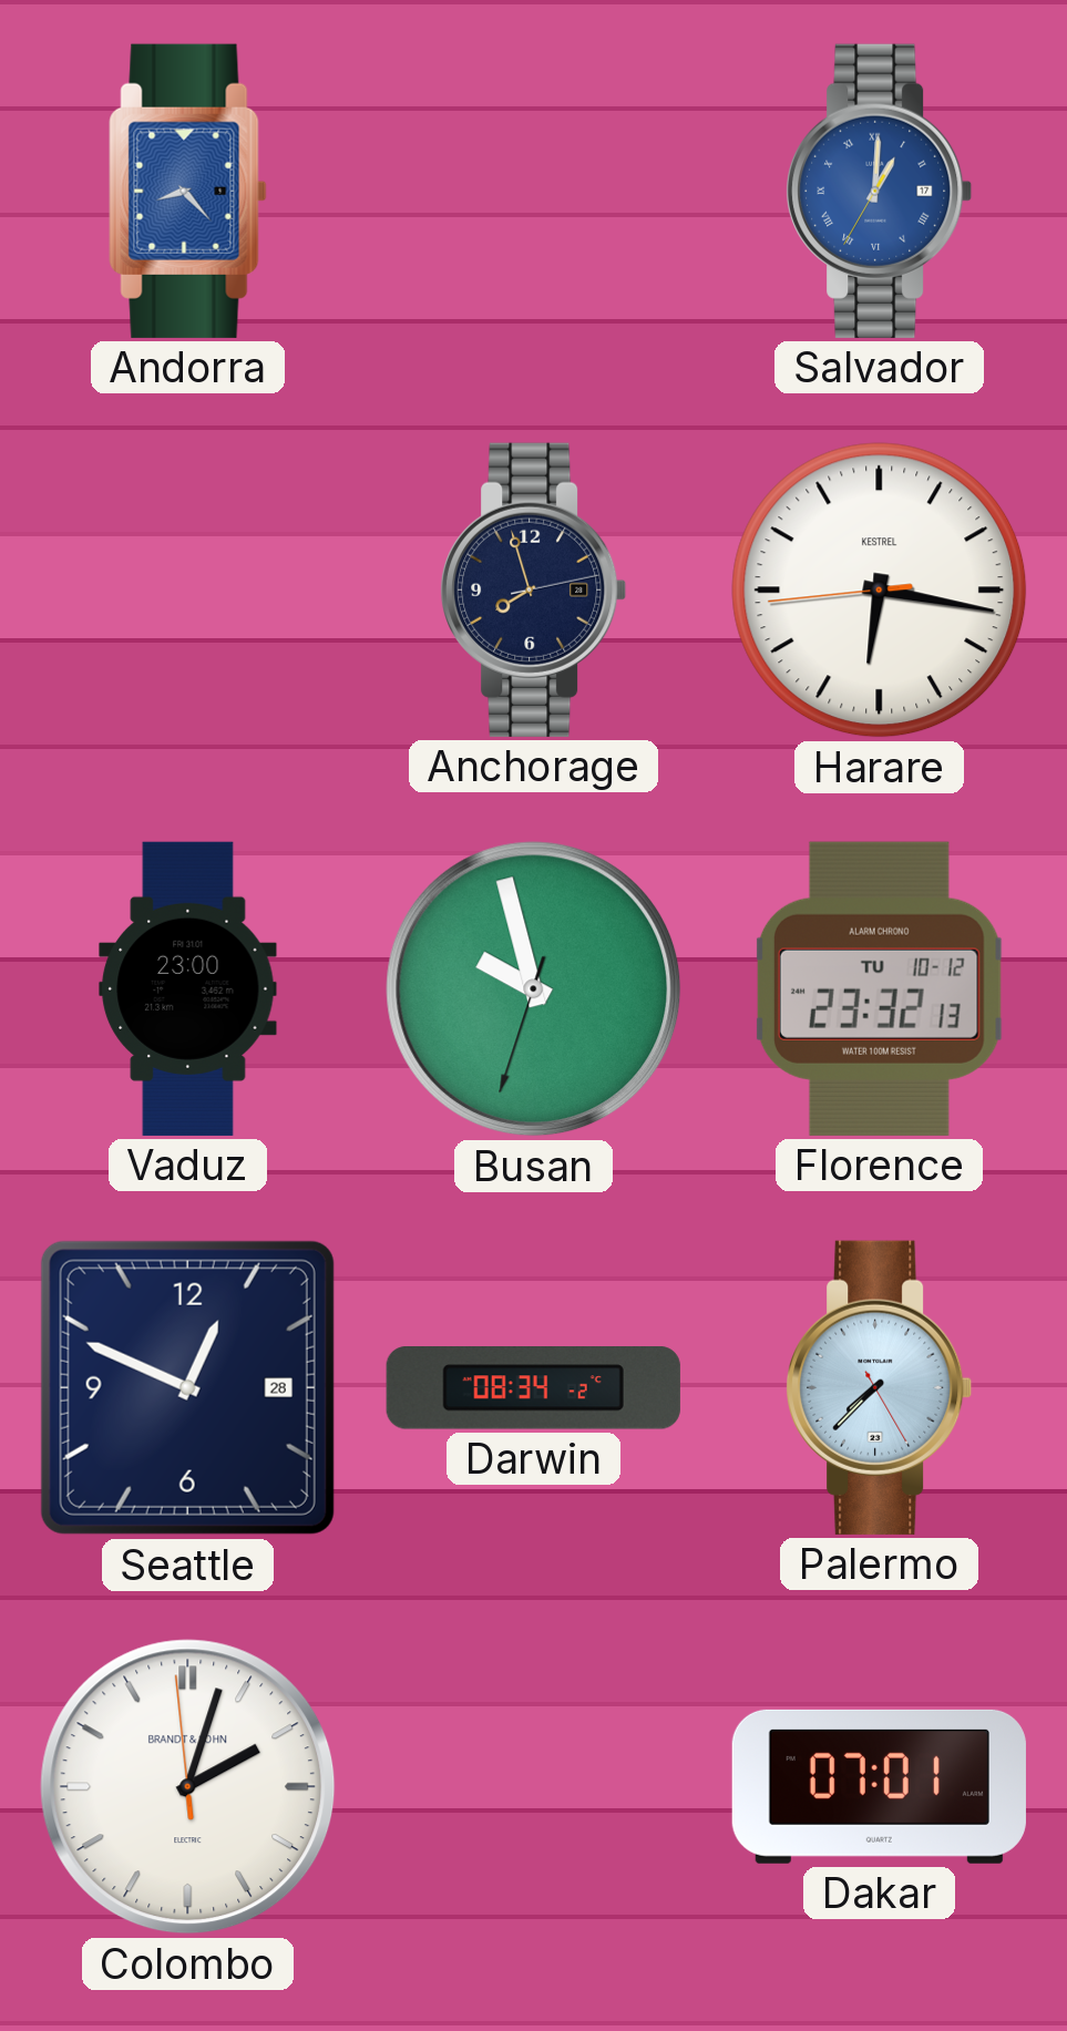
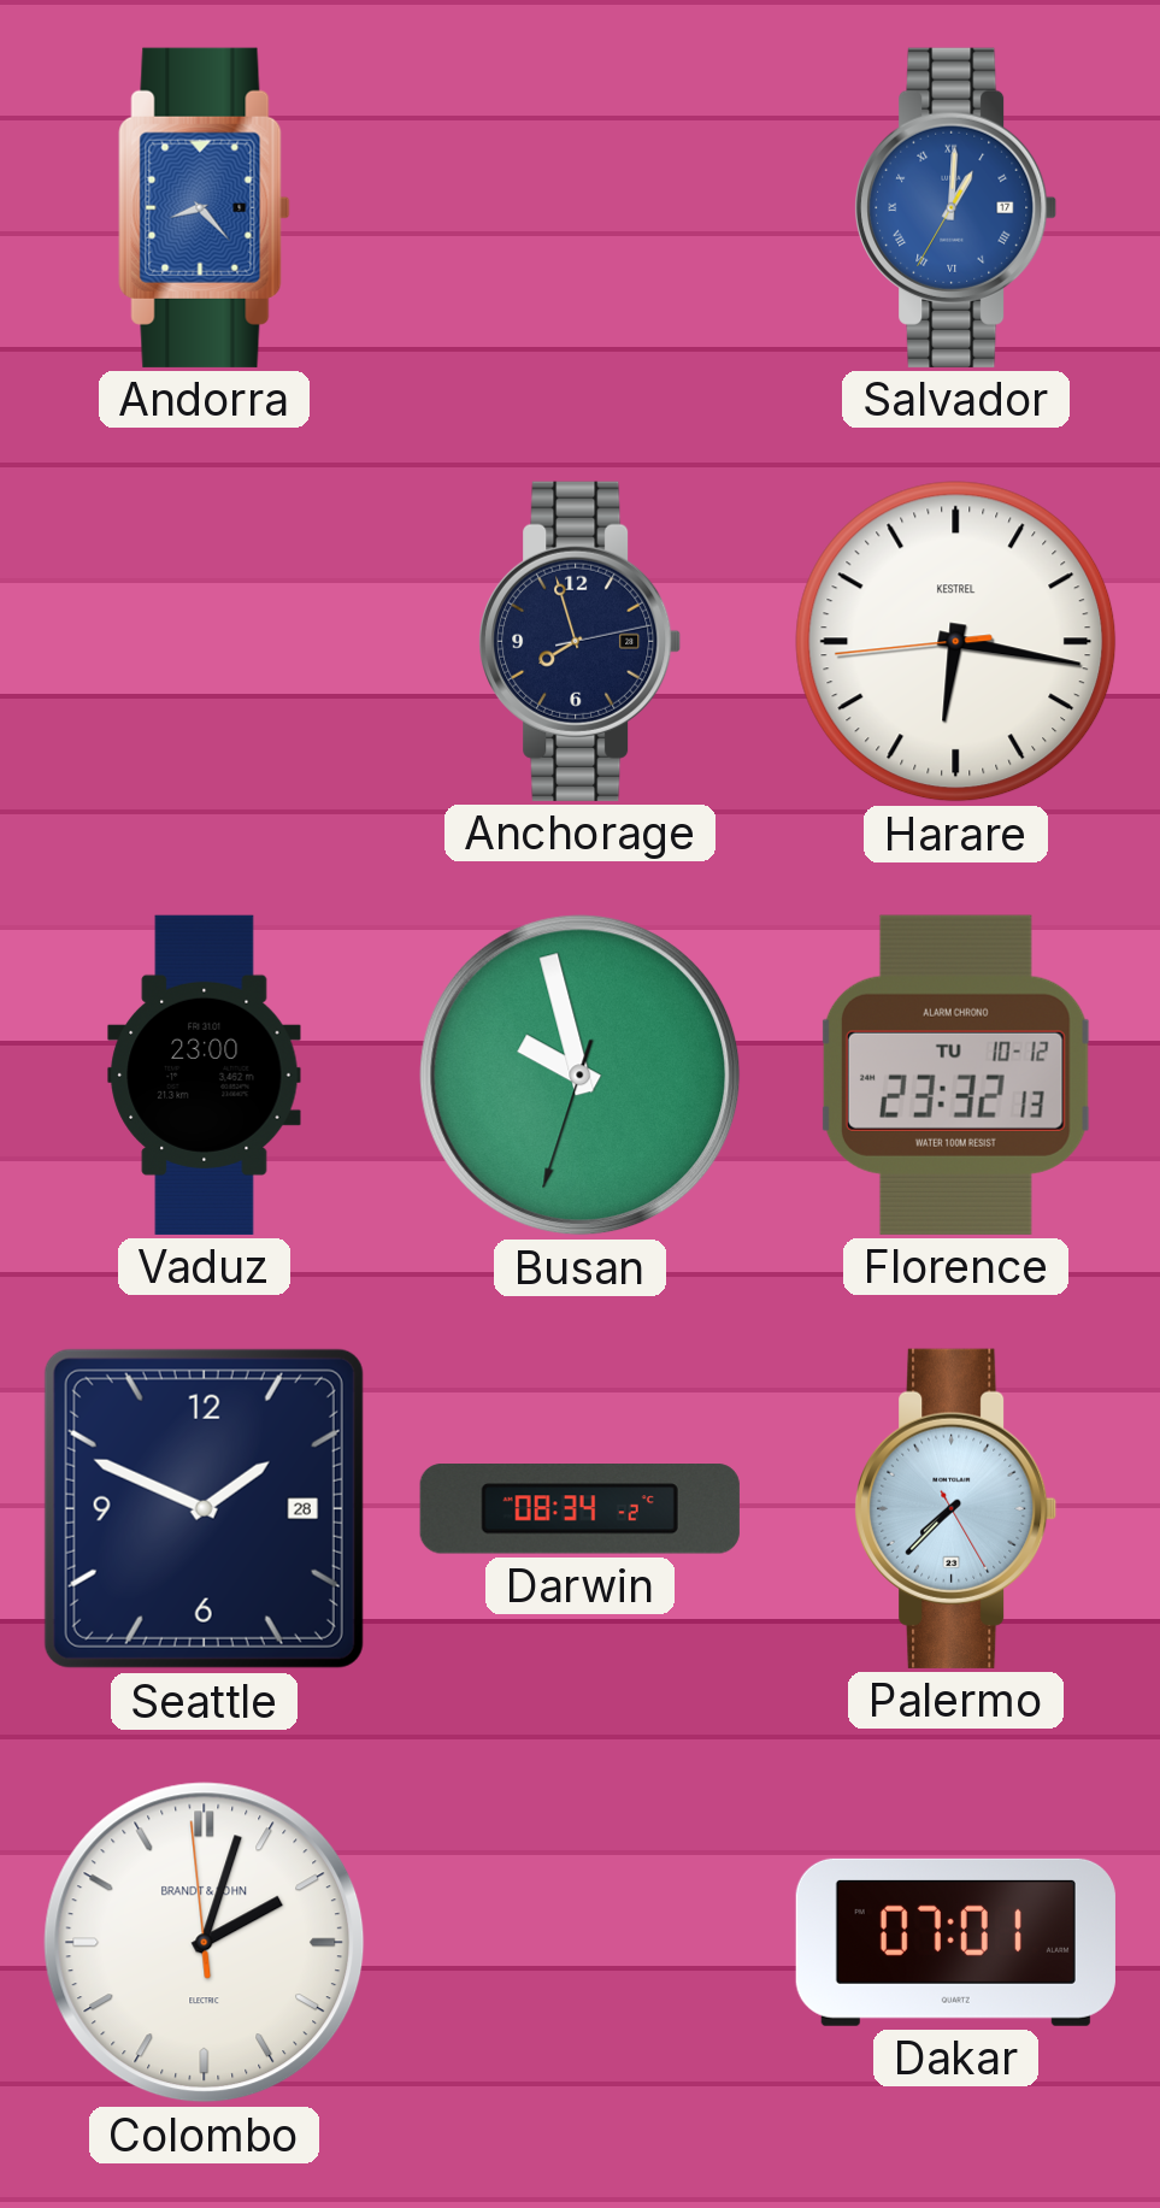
Seattle: 12:49 -> 1:49 (204, 1508)
